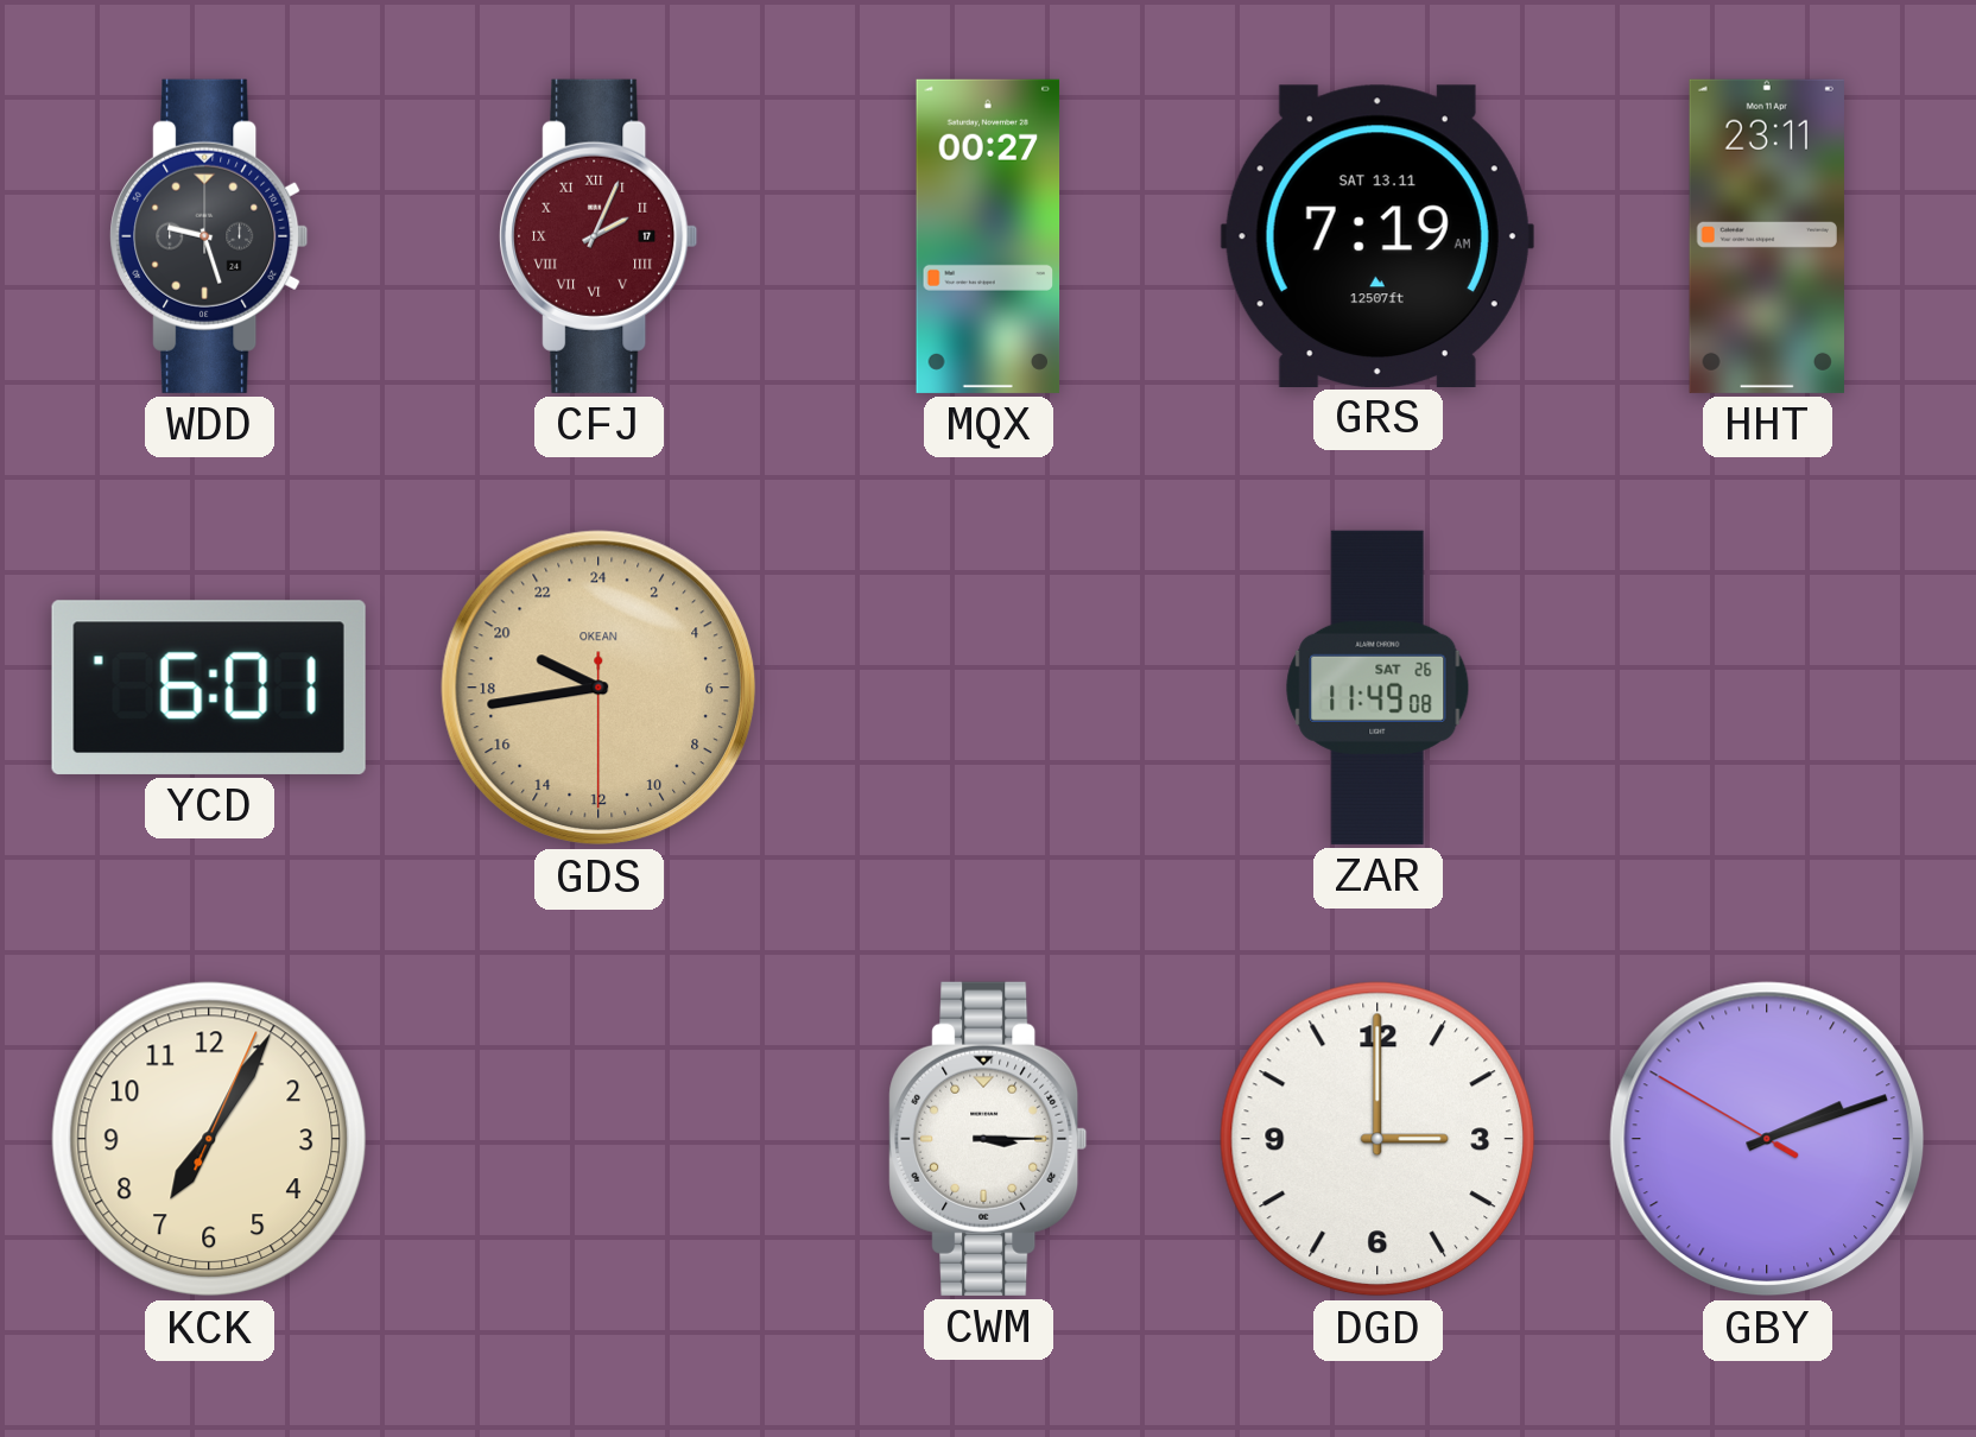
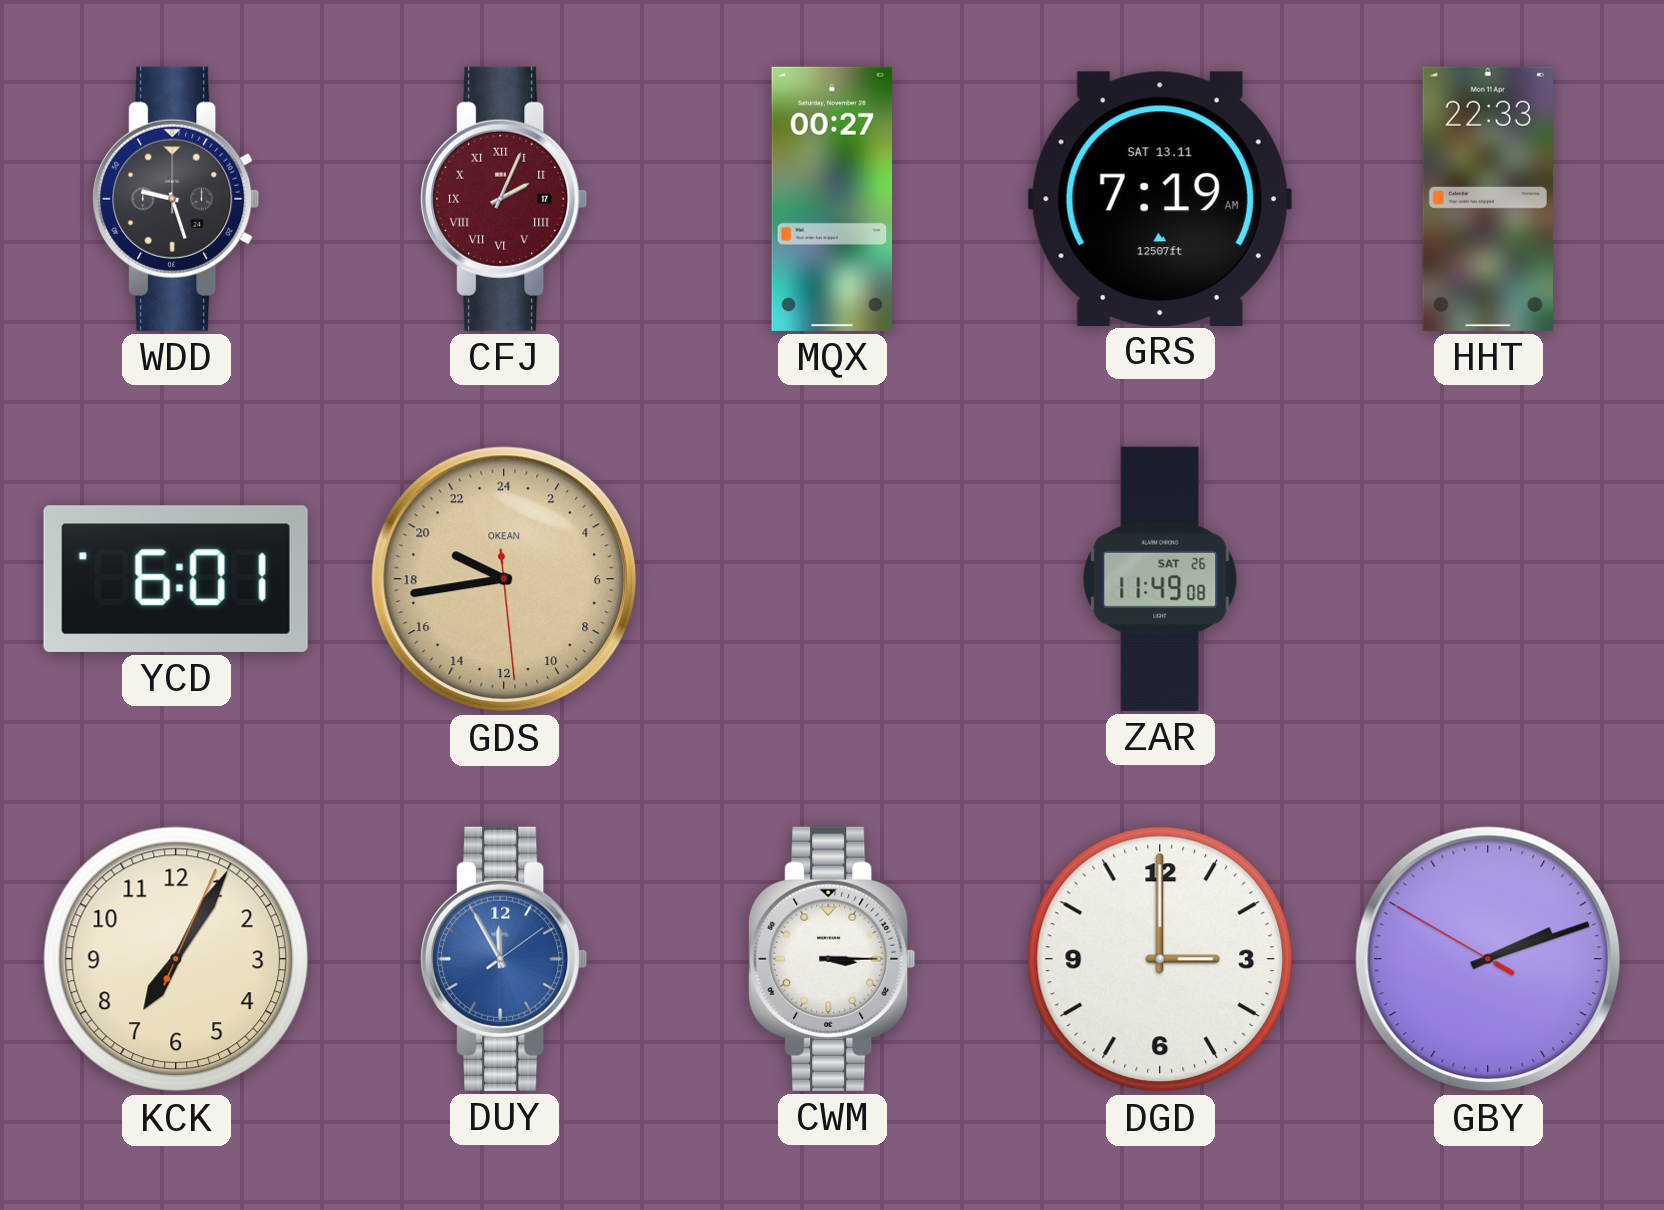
HHT: 23:11 -> 22:33 (1488, 199)
GDS: 19:43:30 -> 19:43:29 (504, 579)
DUY: none -> 11:55 (504, 959)
